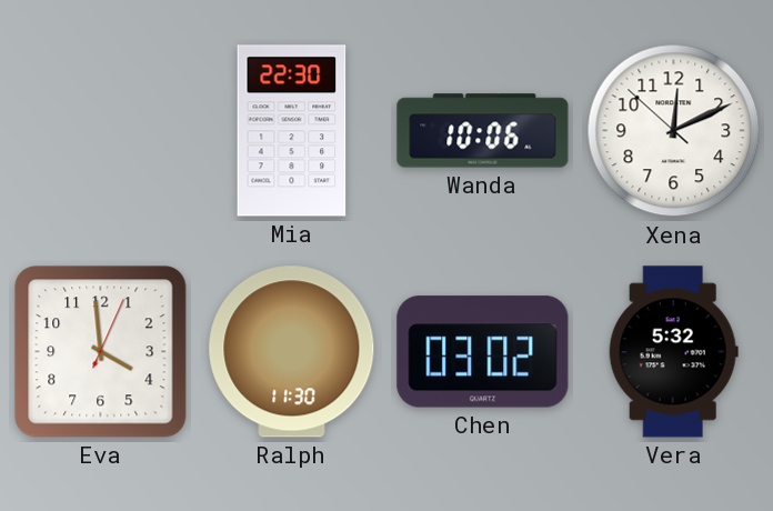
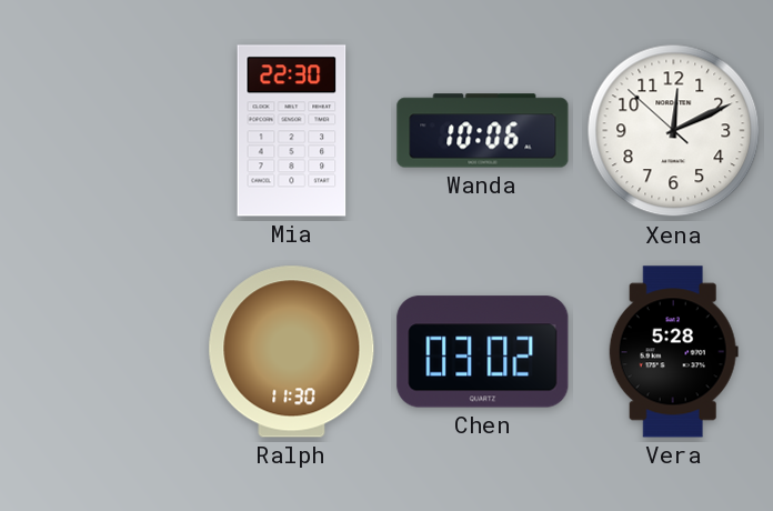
Eva: 3:59 -> none (101, 352)
Vera: 5:32 -> 5:28 (673, 352)
